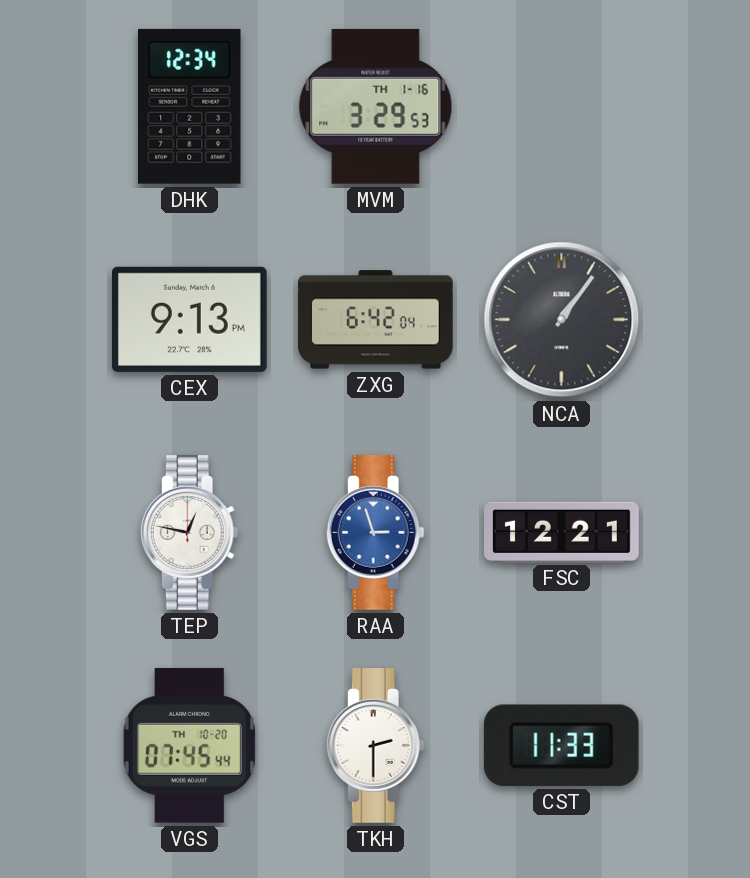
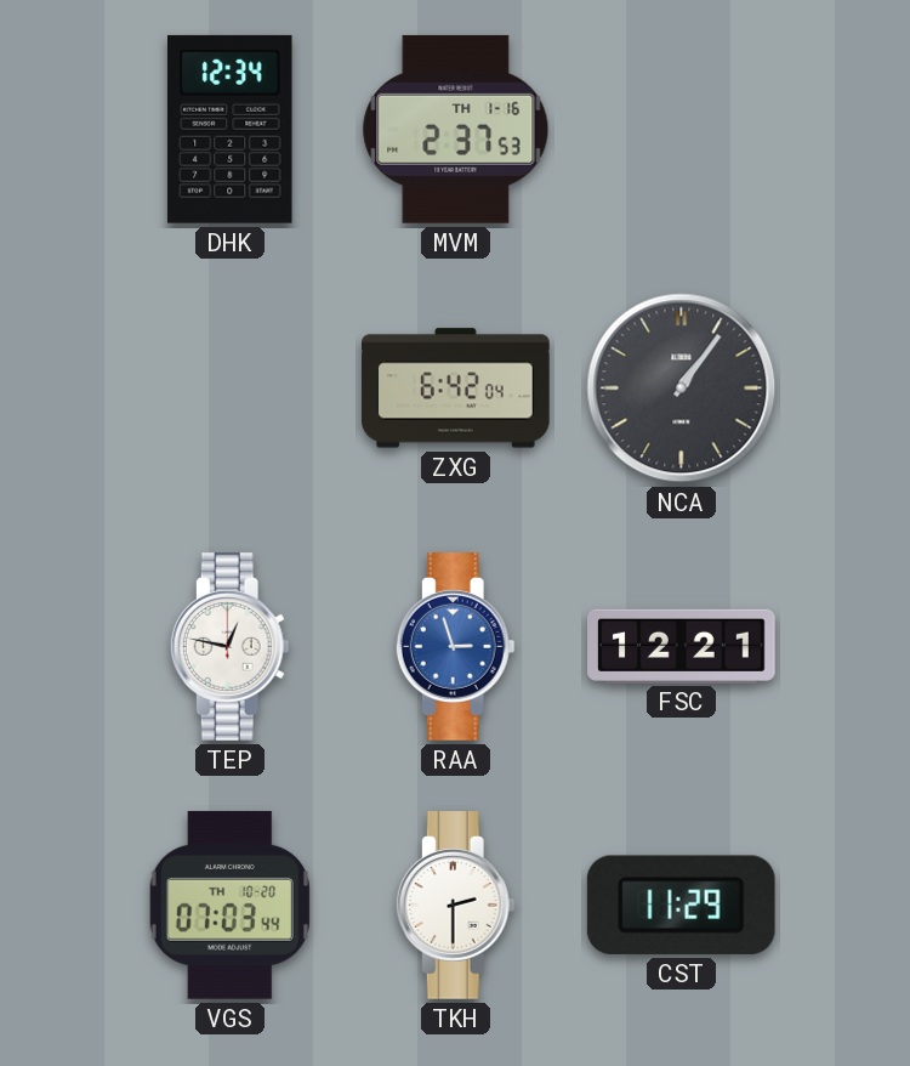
MVM: 3:29 -> 2:37 (456, 129)
CEX: 9:13 -> none (189, 319)
VGS: 07:45 -> 07:03 (229, 905)
CST: 11:33 -> 11:29 (681, 905)
